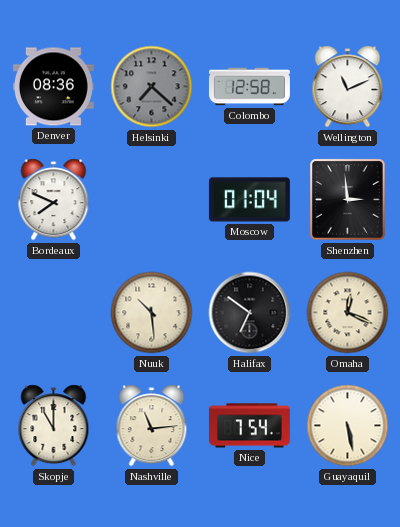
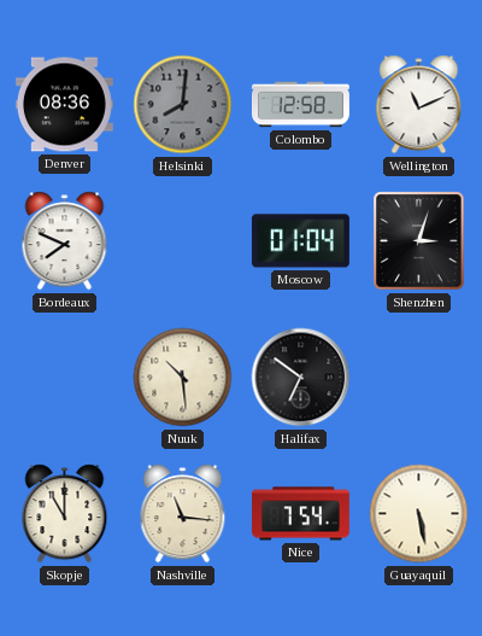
Helsinki: 7:22 -> 8:01 (183, 105)
Shenzhen: 2:59 -> 3:03 (419, 241)
Omaha: 12:19 -> none (348, 313)
Nashville: 11:14 -> 11:16 (183, 514)
